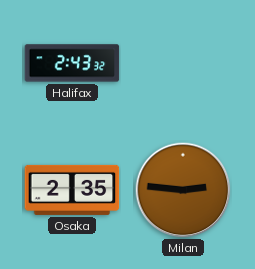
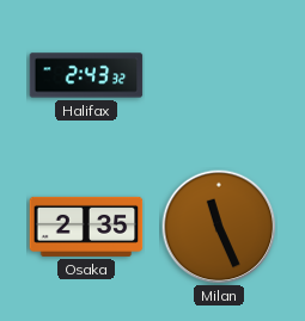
Milan: 2:46 -> 11:26 (219, 227)
